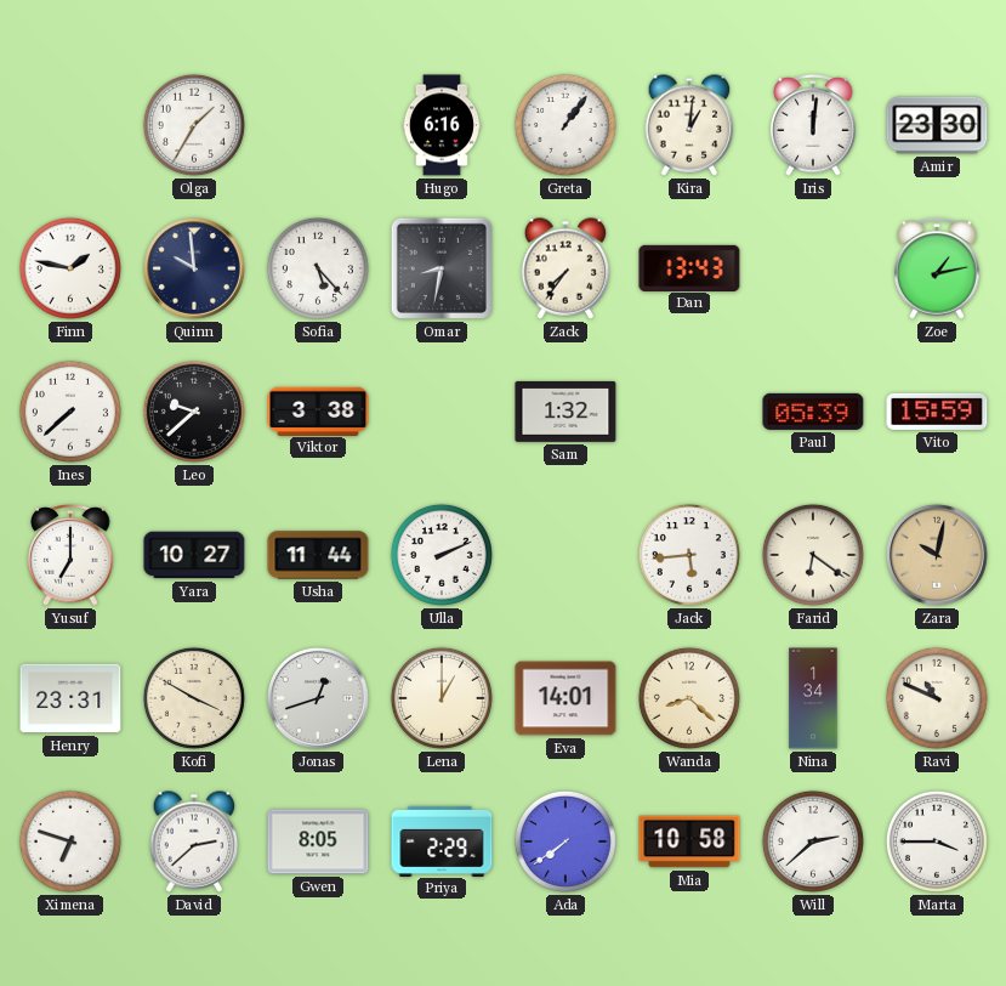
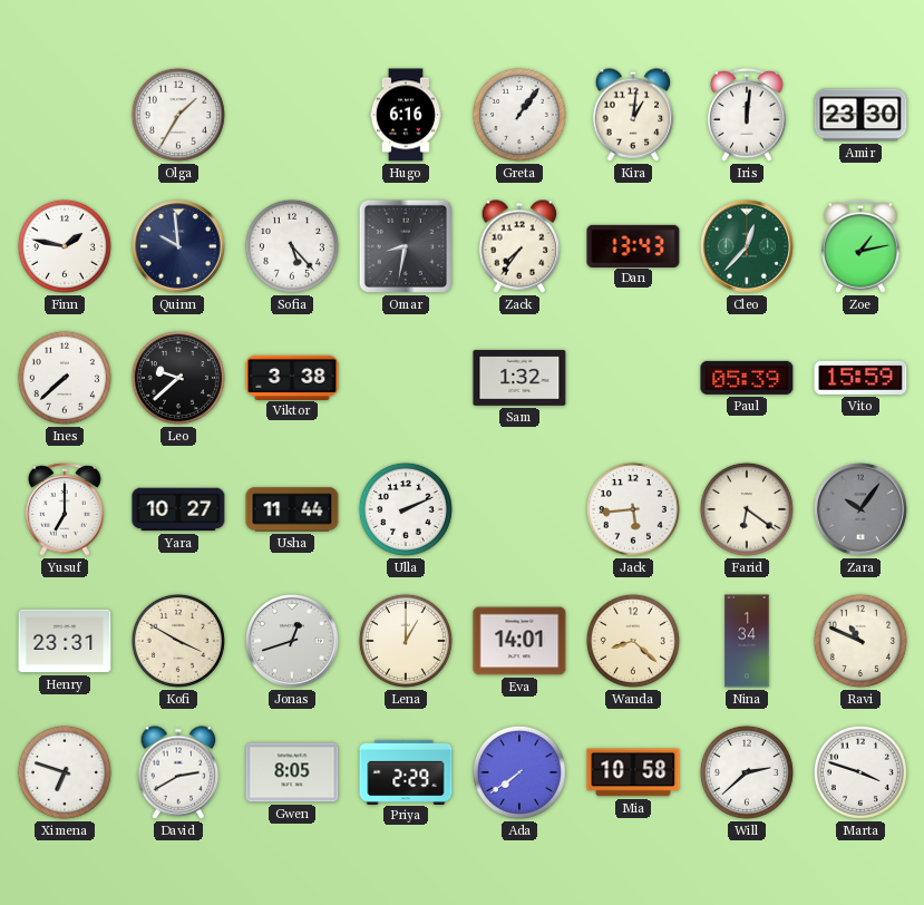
Cleo: none -> 12:37 (747, 246)
Zara: 10:02 -> 10:06 (860, 509)
Zara dial: champagne -> grey (860, 509)
David: 2:38 -> 2:40 (178, 772)
Marta: 3:45 -> 3:48 (860, 772)
